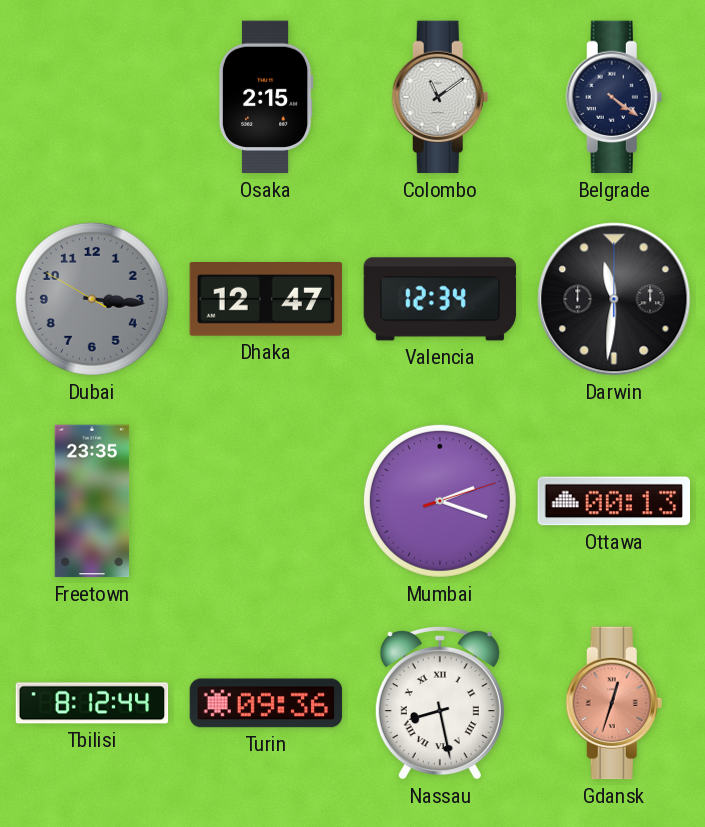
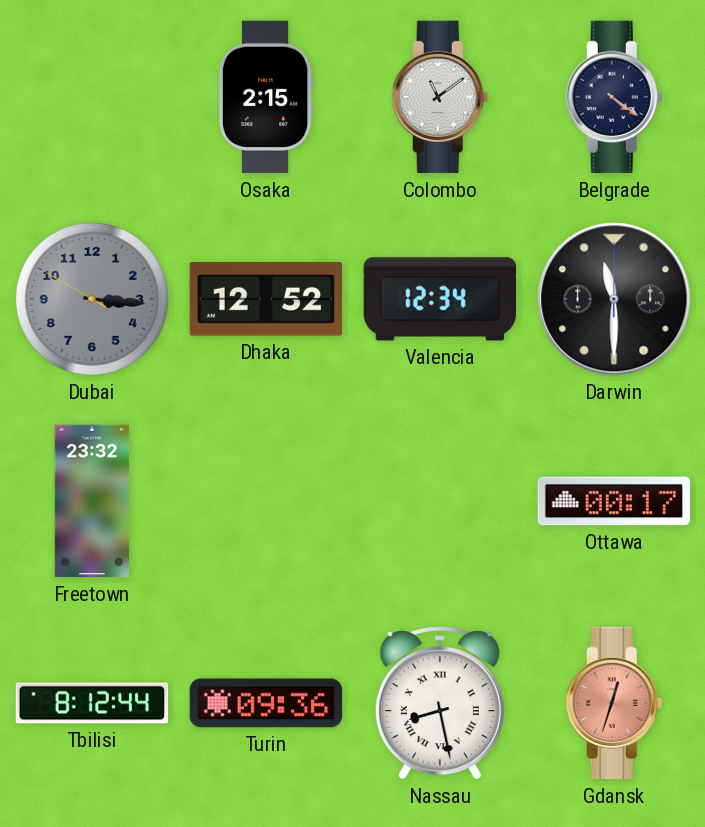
Dhaka: 12:47 -> 12:52 (265, 300)
Darwin: 11:31 -> 11:30 (614, 299)
Freetown: 23:35 -> 23:32 (92, 501)
Mumbai: 2:18 -> none (440, 501)
Ottawa: 00:13 -> 00:17 (614, 501)
